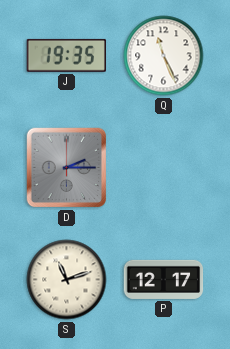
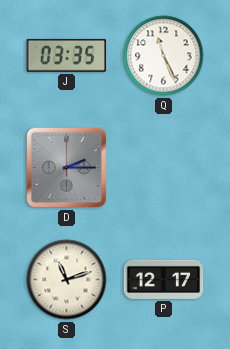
J: 19:35 -> 03:35 (66, 55)
